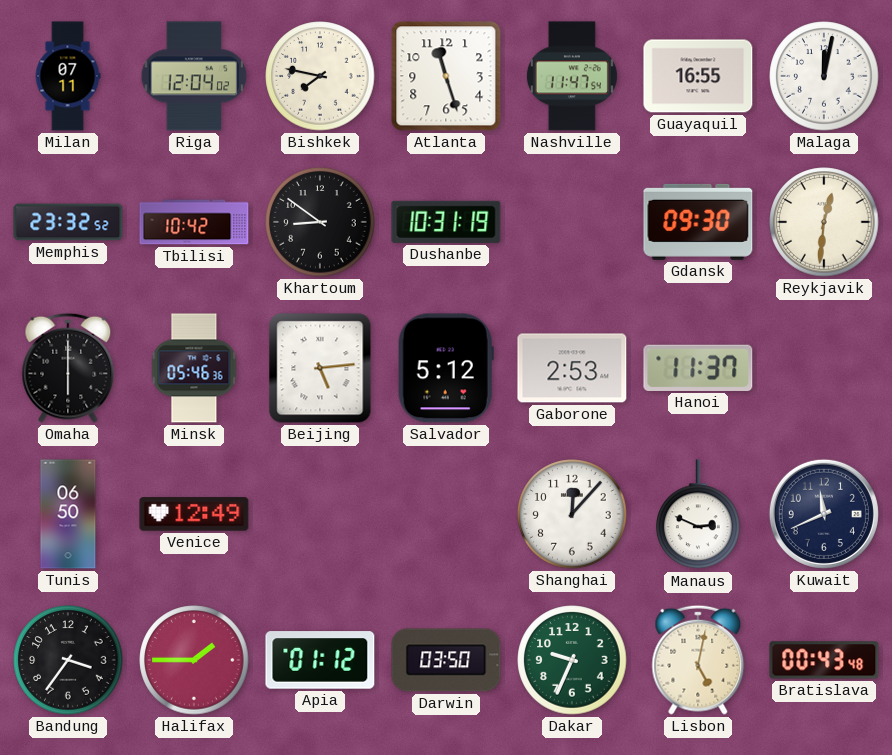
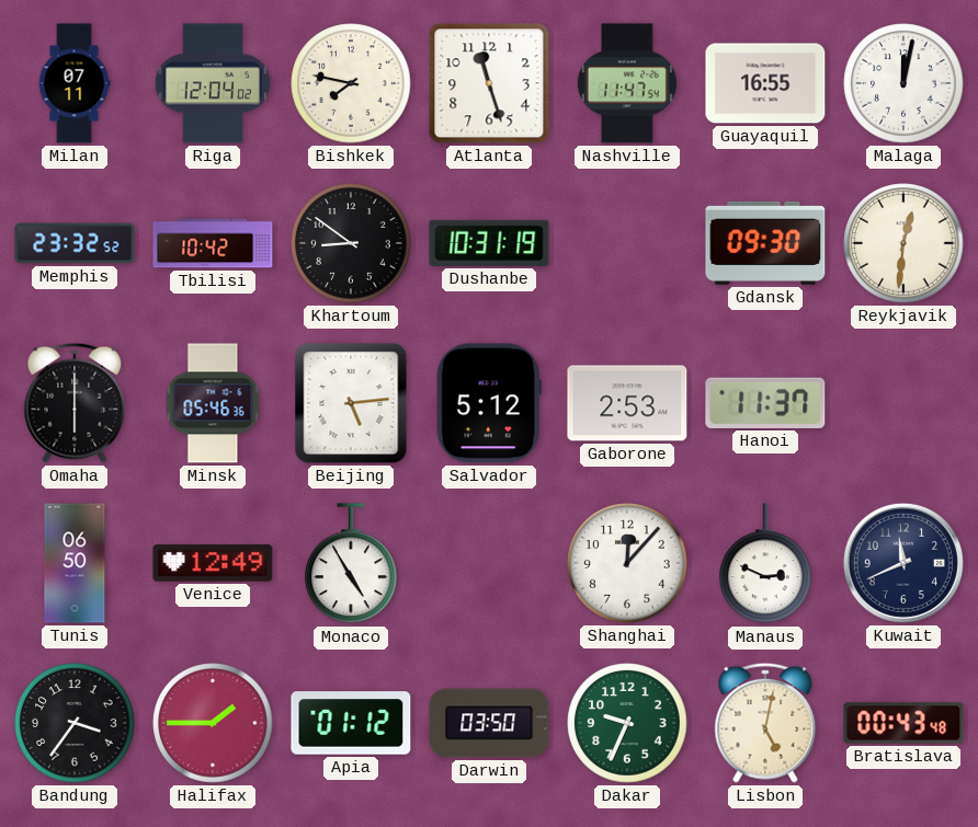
Monaco: none -> 4:55 (351, 564)
